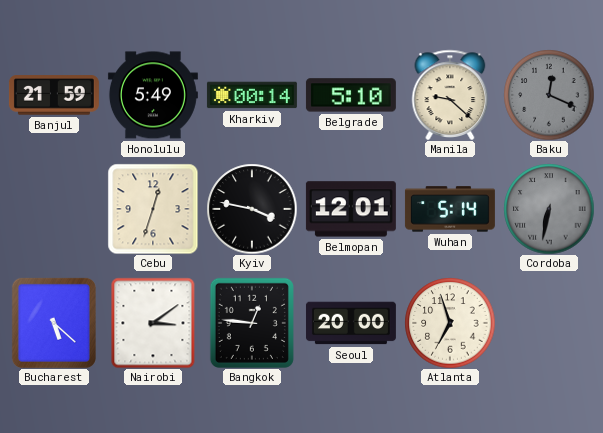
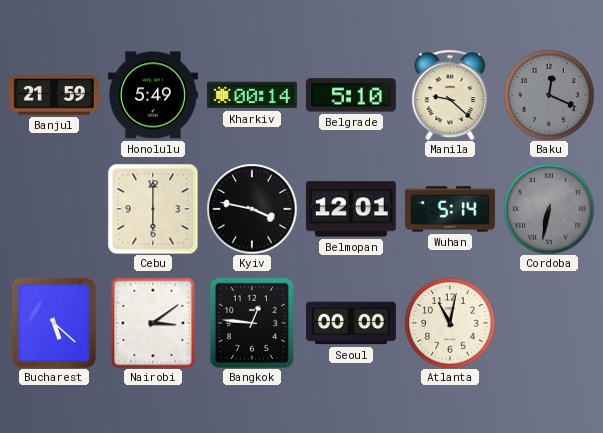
Cebu: 12:33 -> 6:00 (153, 209)
Seoul: 20:00 -> 00:00 (351, 323)
Atlanta: 6:57 -> 11:02 (450, 323)
